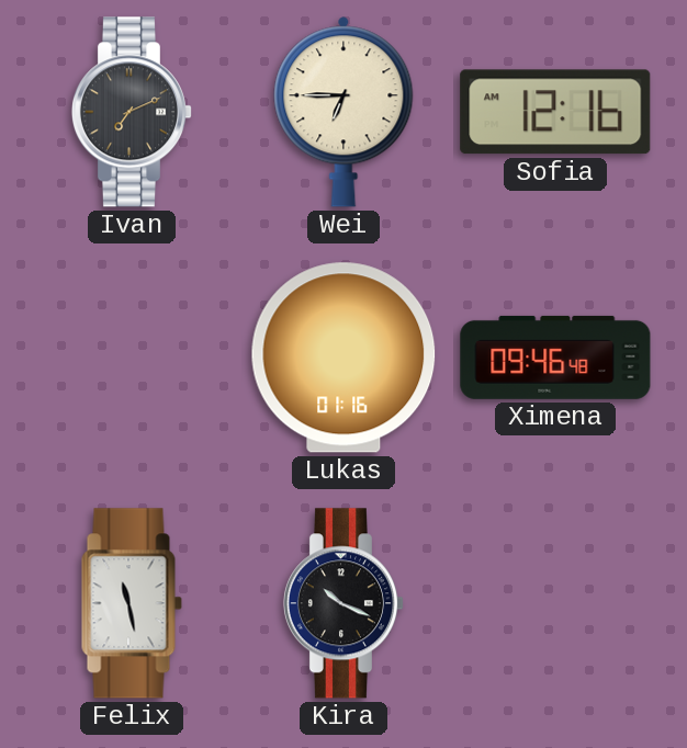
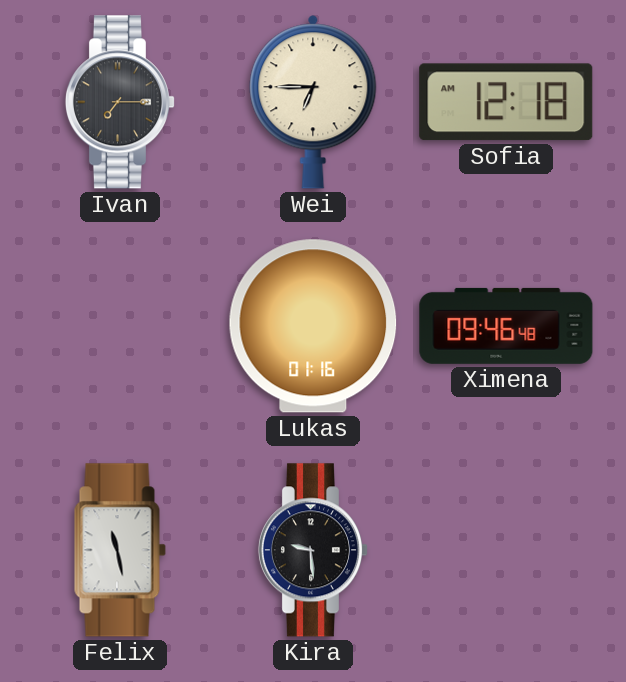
Ivan: 7:11 -> 7:15 (119, 102)
Sofia: 12:16 -> 12:18 (506, 102)
Kira: 10:19 -> 9:29 (312, 550)
